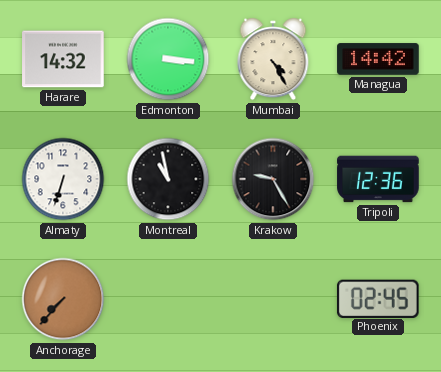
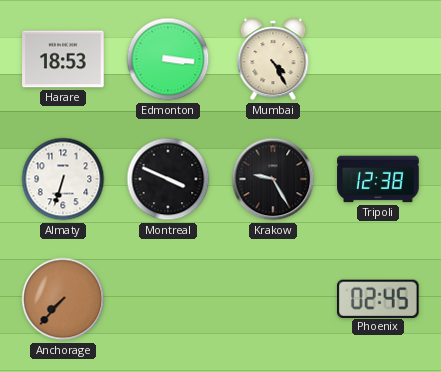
Harare: 14:32 -> 18:53 (63, 59)
Managua: 14:42 -> none (378, 59)
Montreal: 10:58 -> 3:49 (168, 179)
Tripoli: 12:36 -> 12:38 (378, 179)
